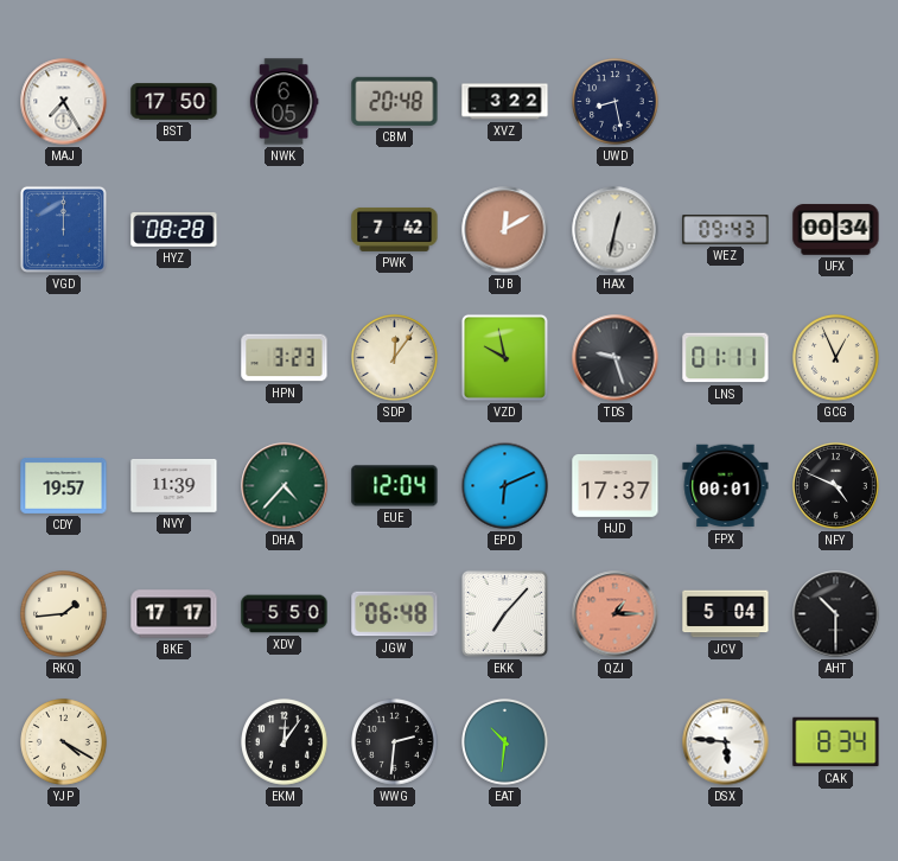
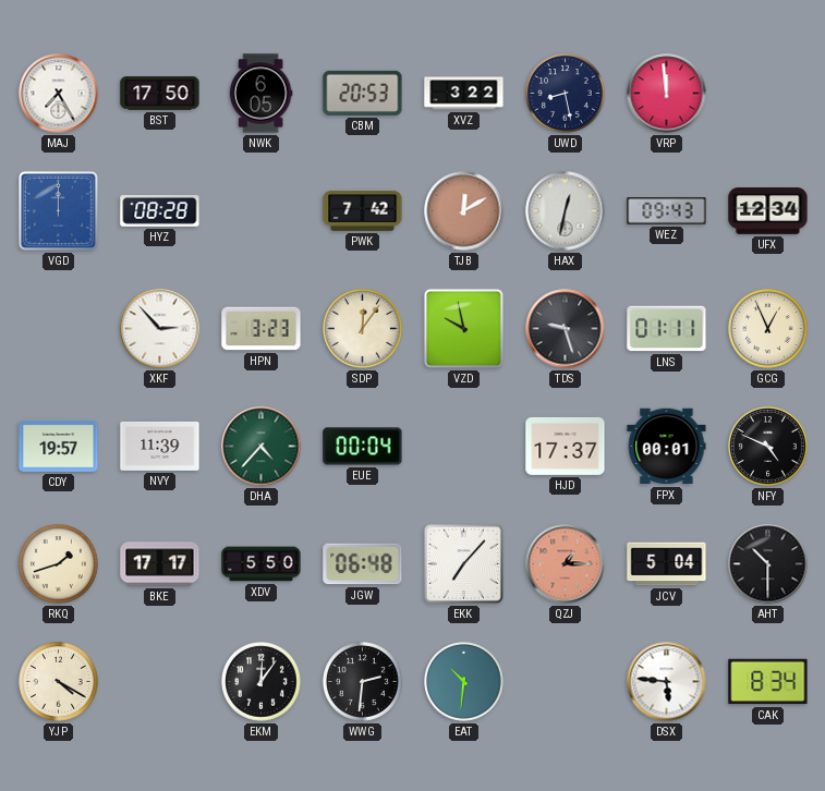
CBM: 20:48 -> 20:53 (363, 93)
VRP: none -> 11:59 (667, 94)
UFX: 00:34 -> 12:34 (768, 211)
XKF: none -> 2:53 (160, 329)
EUE: 12:04 -> 00:04 (363, 447)
EPD: 6:11 -> none (505, 486)
RKQ: 1:44 -> 1:42 (59, 564)
